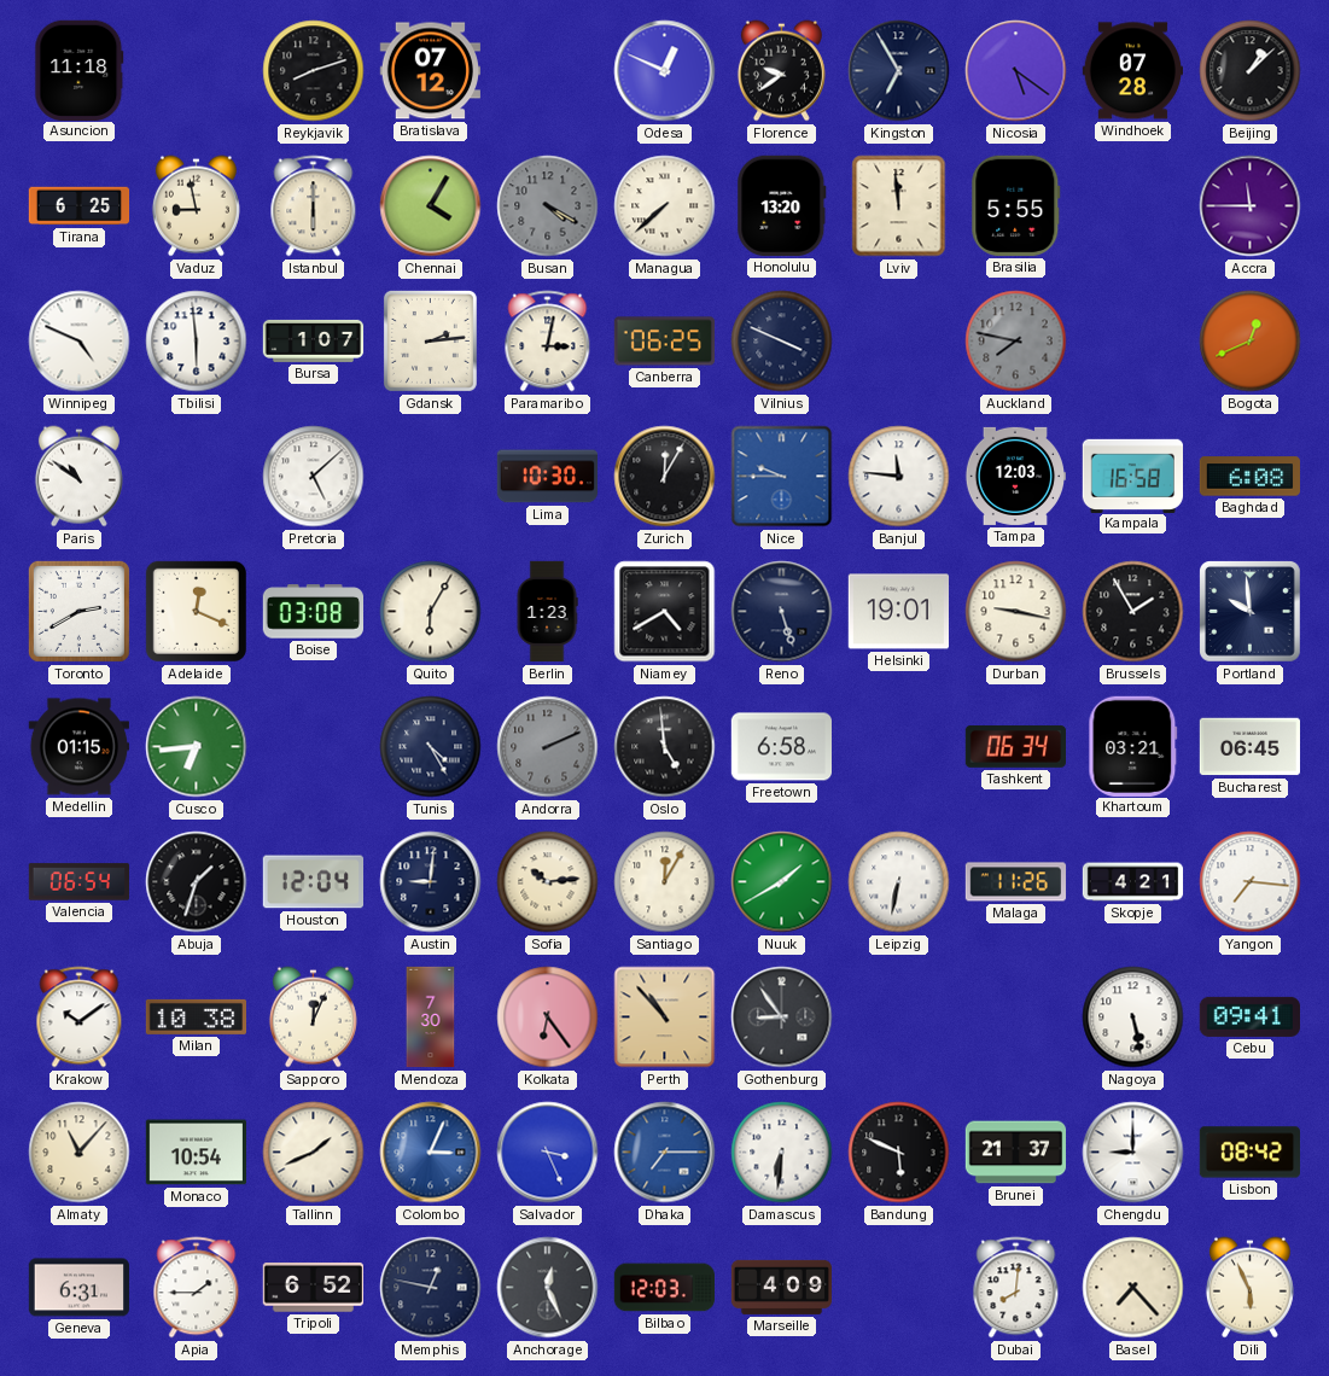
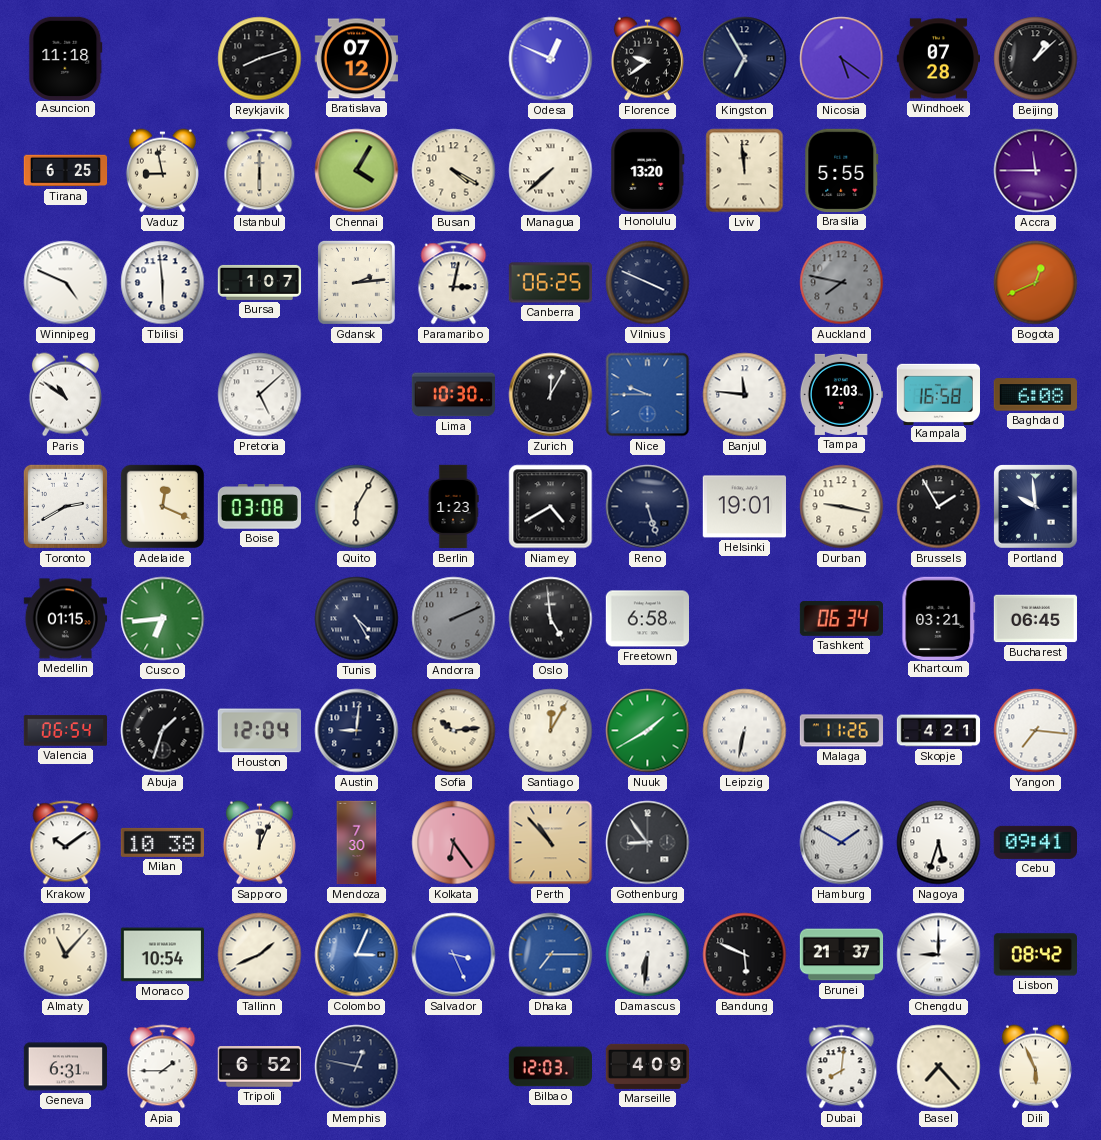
Busan dial: grey -> cream (454, 171)
Hamburg: none -> 1:50 (842, 843)
Nagoya: 5:28 -> 5:33 (939, 843)
Anchorage: 12:26 -> none (548, 1288)
